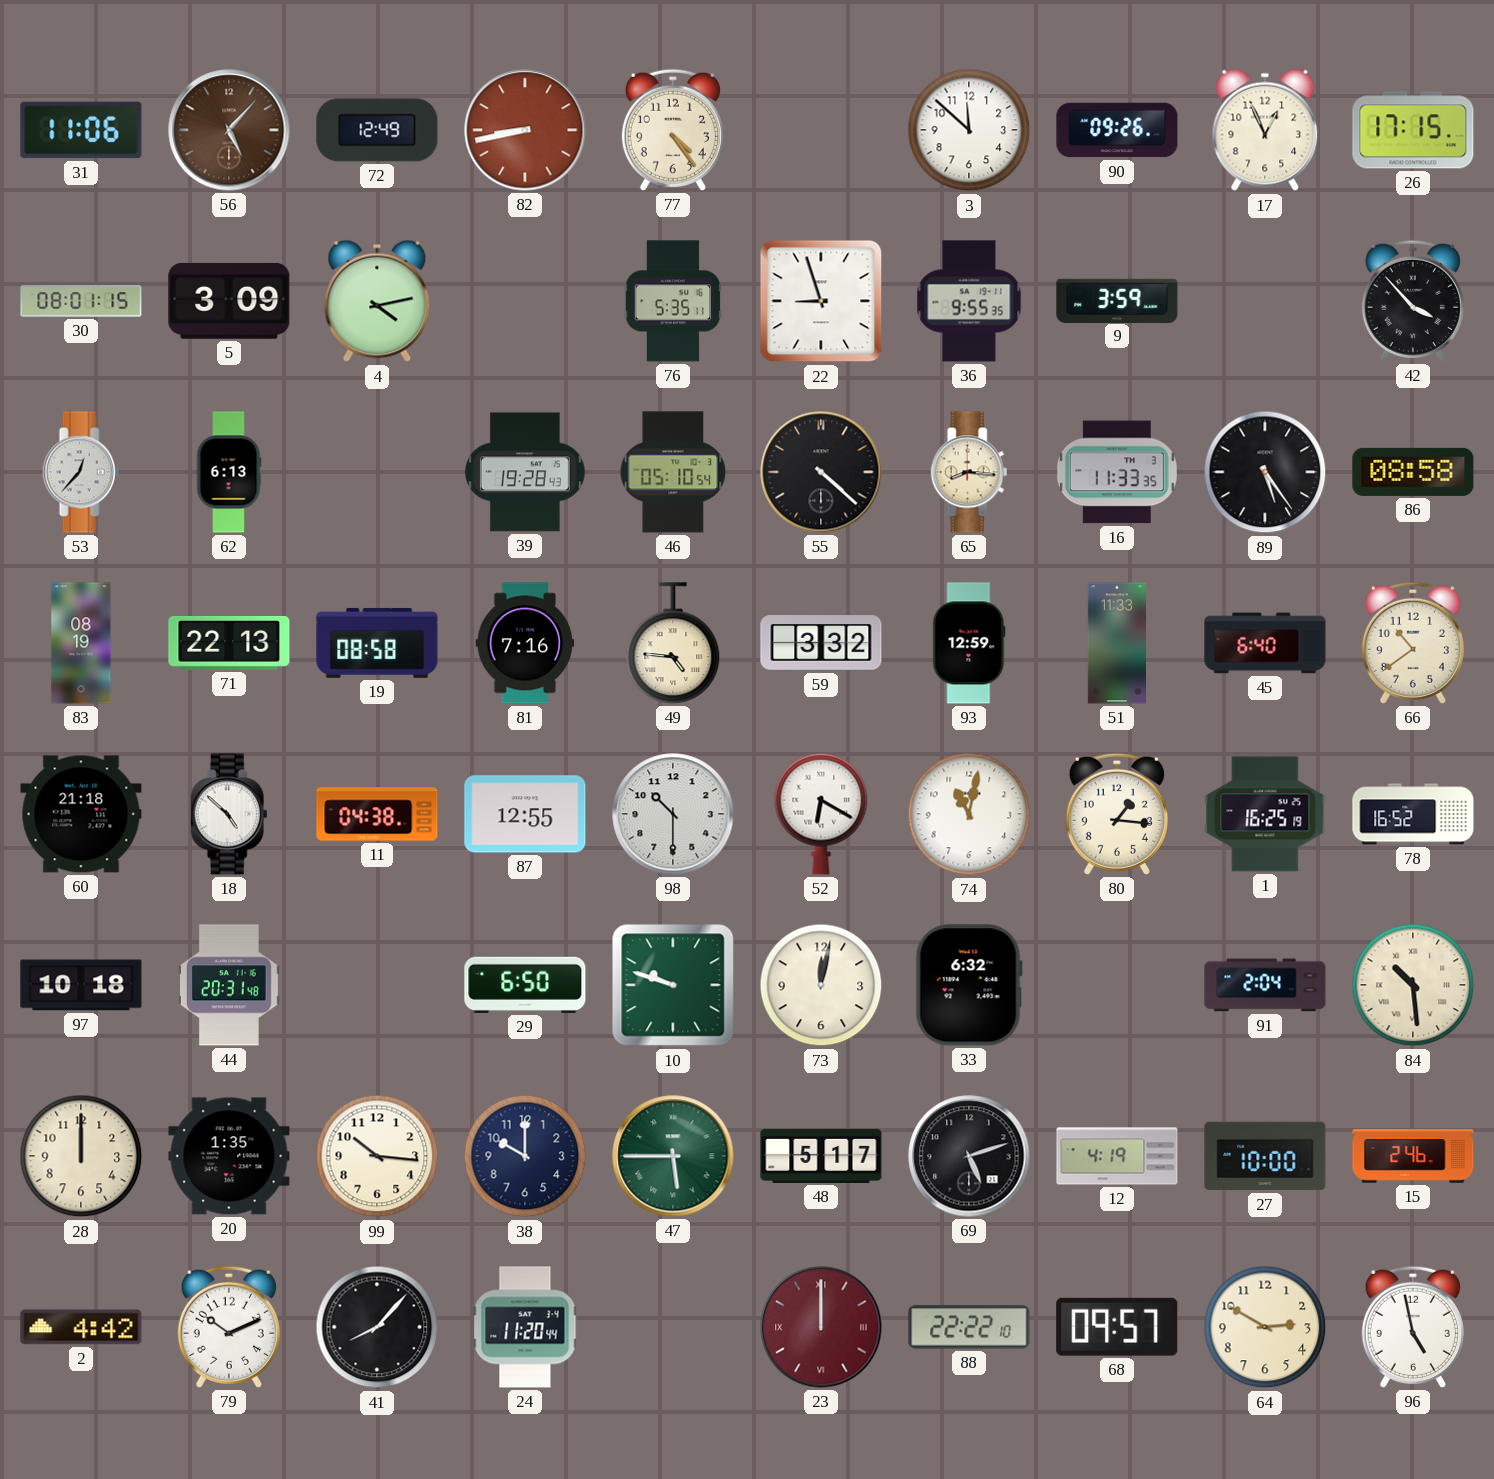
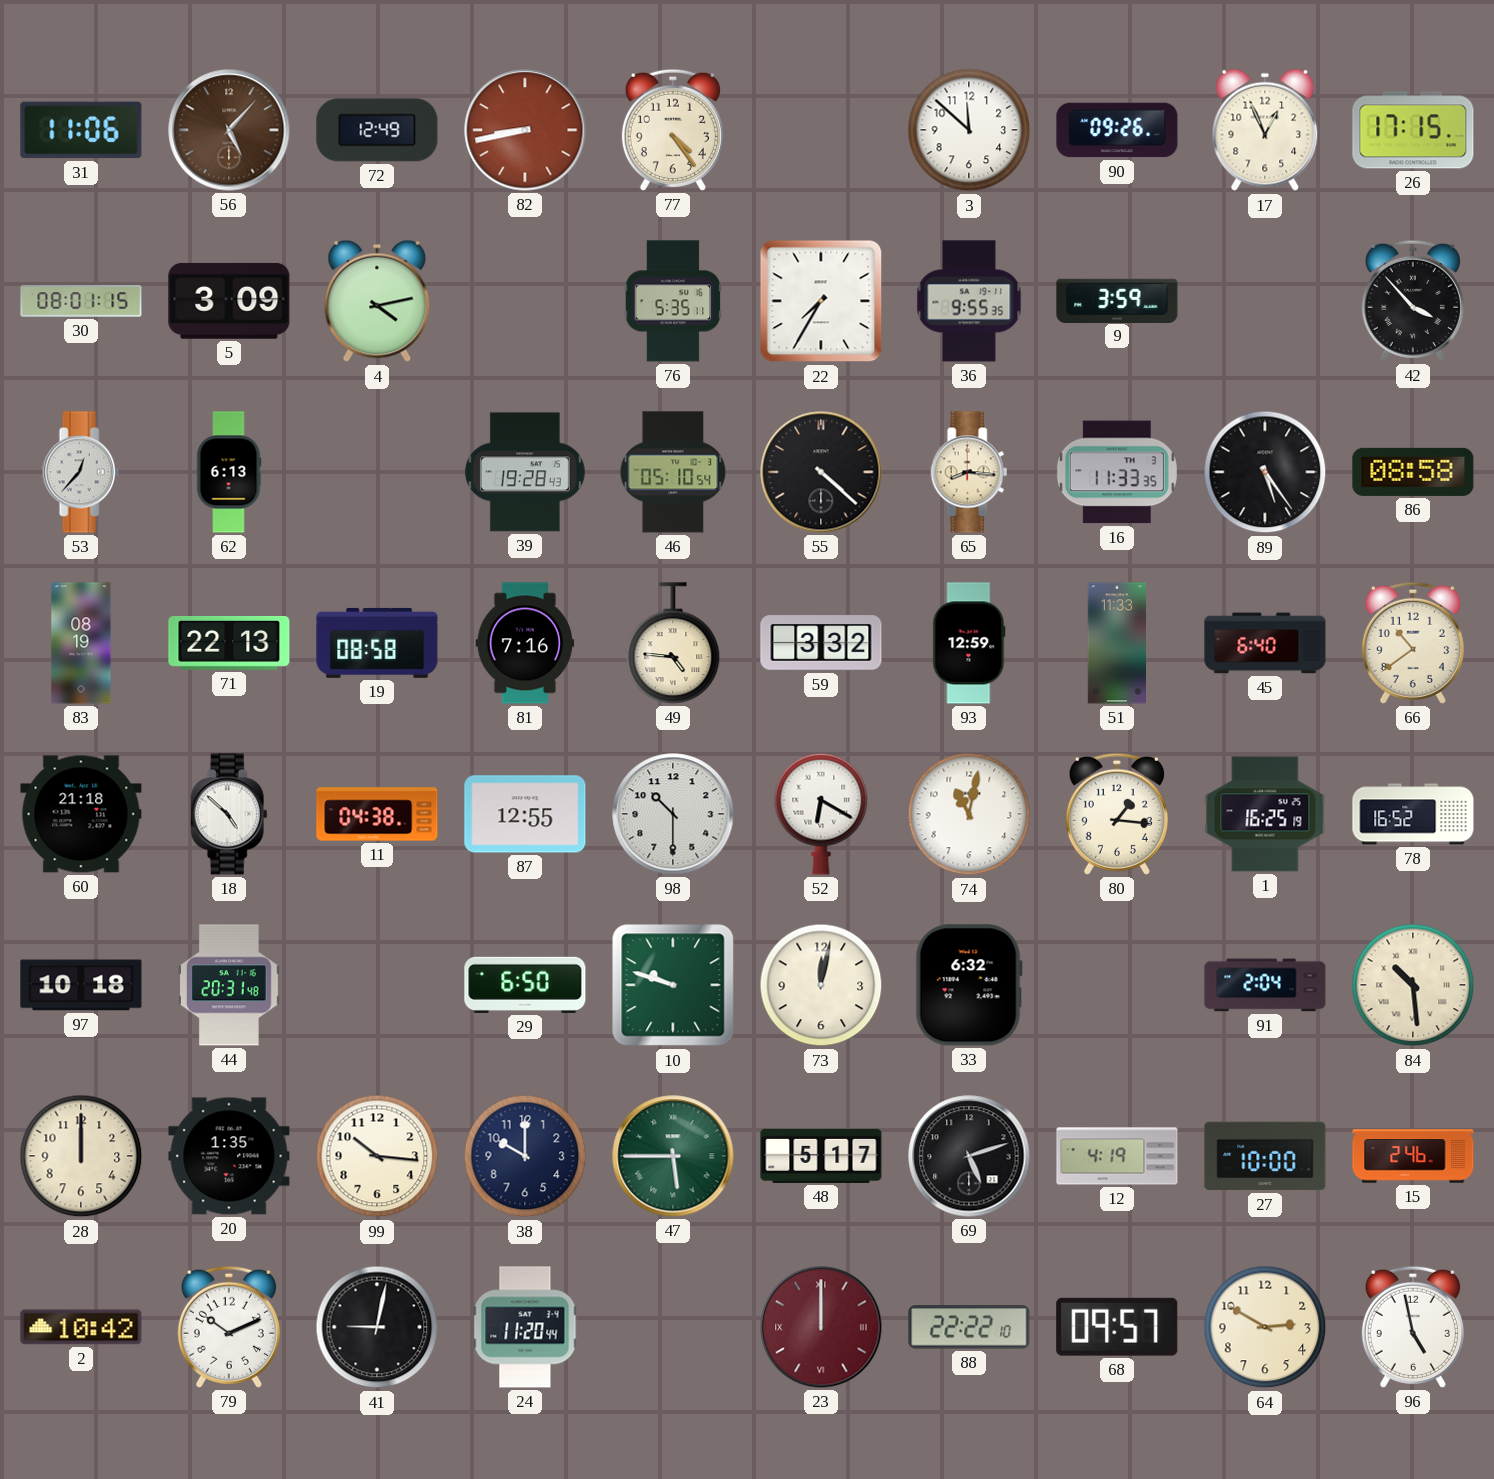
22: 8:57 -> 7:35 (821, 301)
2: 4:42 -> 10:42 (81, 1327)
41: 8:07 -> 9:02 (377, 1327)
